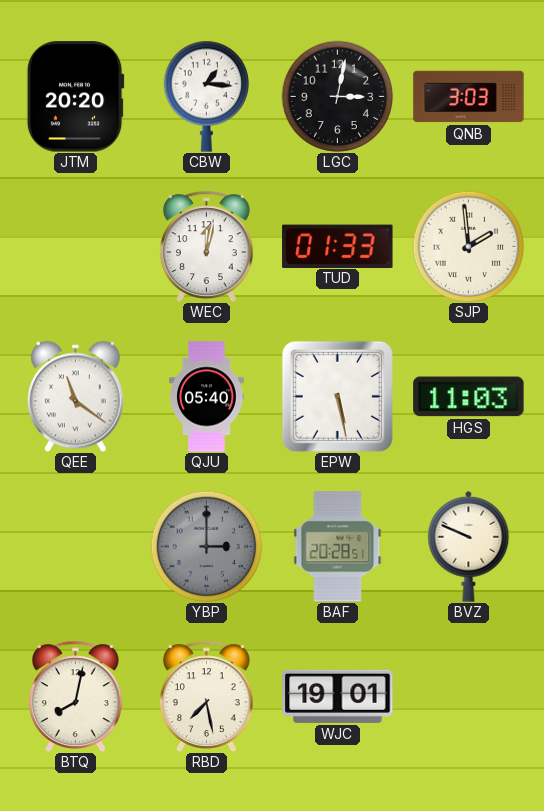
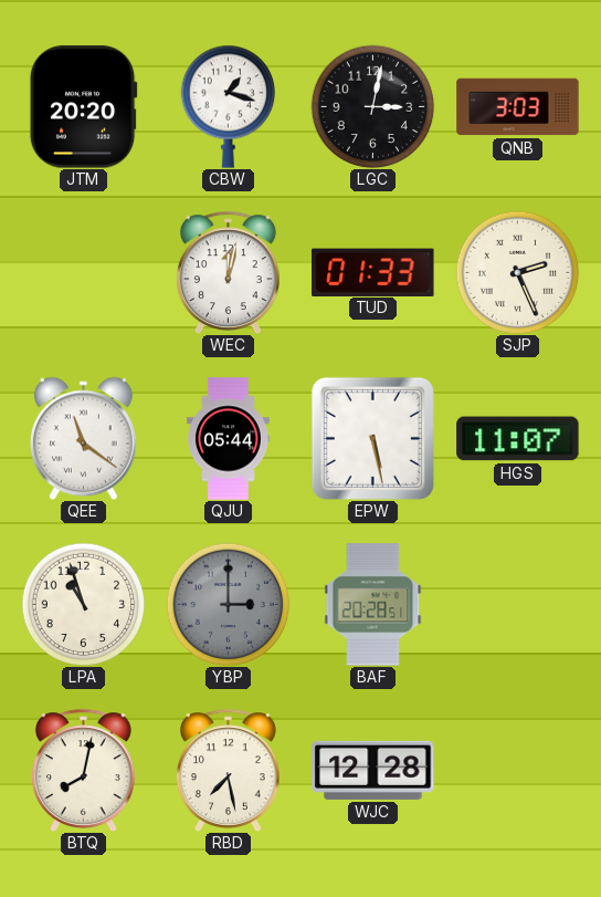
CBW: 1:16 -> 1:18 (228, 106)
SJP: 1:59 -> 2:26 (517, 272)
QJU: 05:40 -> 05:44 (229, 439)
HGS: 11:03 -> 11:07 (518, 439)
LPA: none -> 10:57 (83, 604)
BVZ: 9:49 -> none (469, 546)
WJC: 19:01 -> 12:28 (373, 770)
